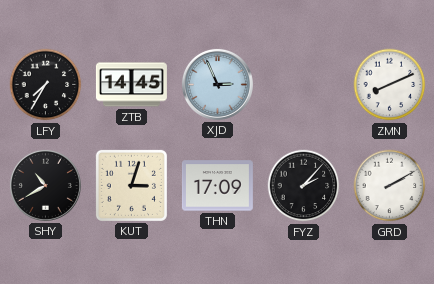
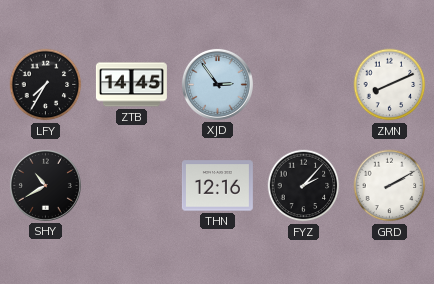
XJD: 2:56 -> 2:54 (217, 84)
KUT: 3:03 -> none (131, 185)
THN: 17:09 -> 12:16 (217, 186)
